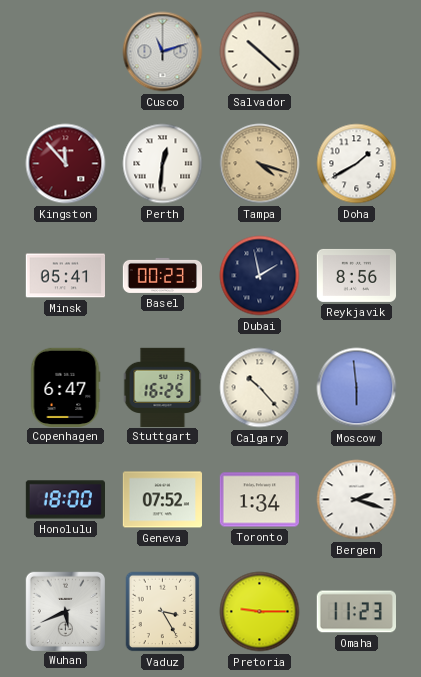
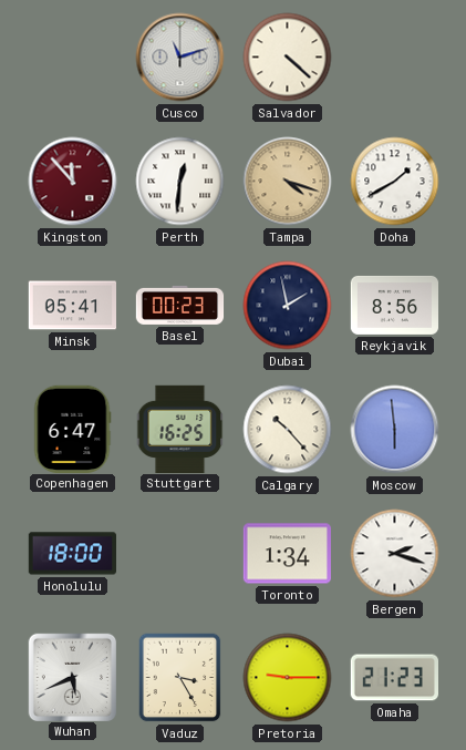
Salvador: 10:22 -> 4:22 (288, 58)
Geneva: 07:52 -> none (162, 500)
Omaha: 11:23 -> 21:23 (394, 678)
